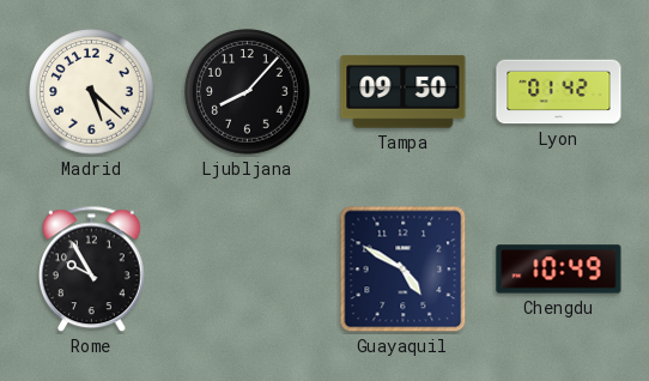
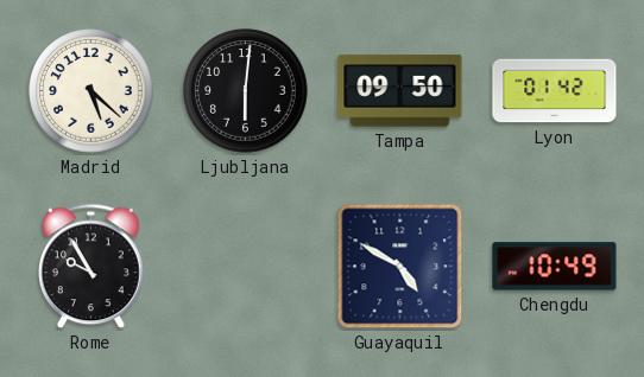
Ljubljana: 8:07 -> 6:01 (246, 91)
